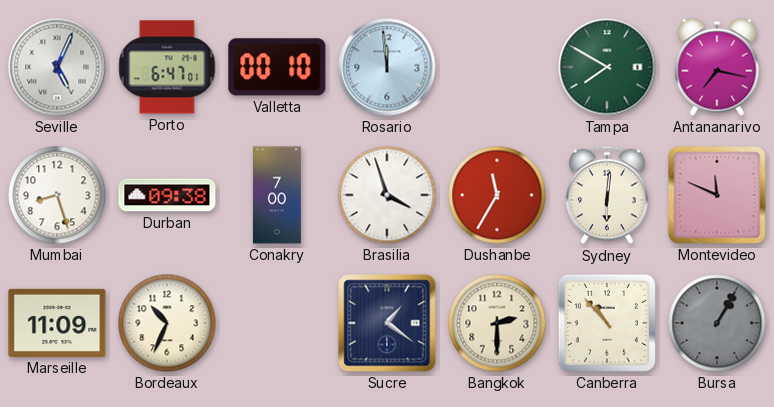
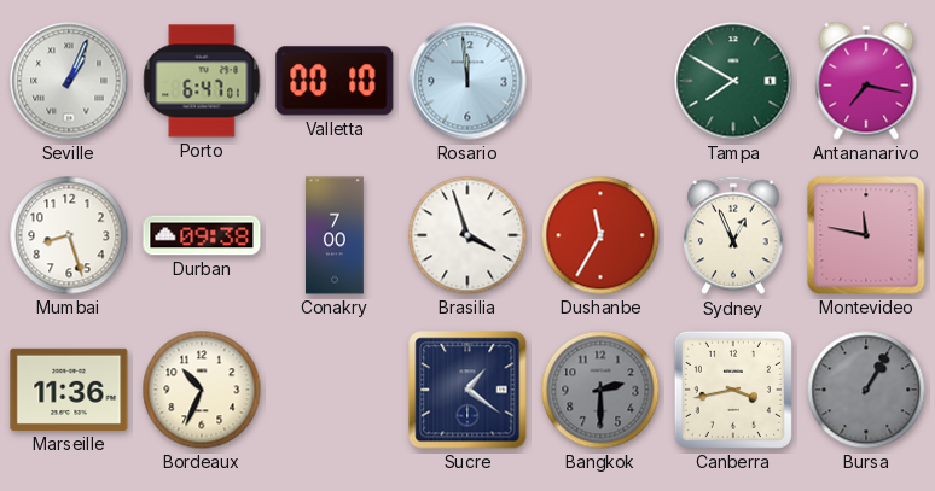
Seville: 5:04 -> 1:04 (69, 81)
Sydney: 6:01 -> 12:56 (734, 235)
Montevideo: 11:49 -> 11:47 (866, 235)
Marseille: 11:09 -> 11:36 (69, 390)
Bangkok dial: cream -> grey (600, 390)
Canberra: 10:53 -> 3:43 (733, 390)
